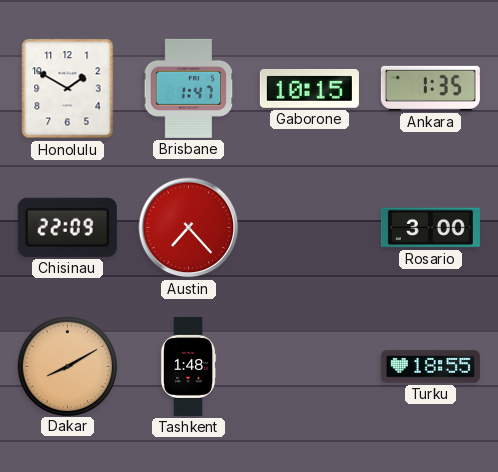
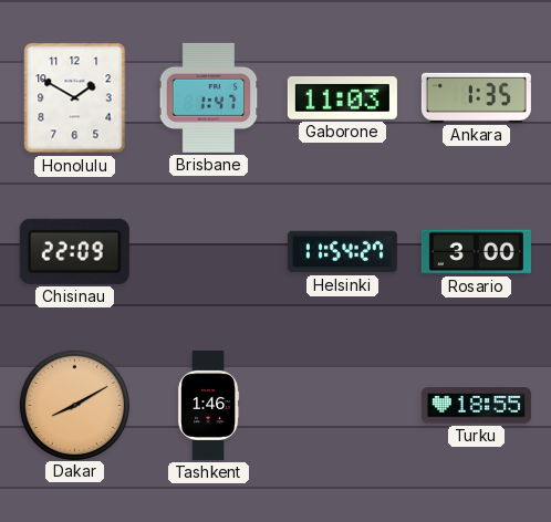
Gaborone: 10:15 -> 11:03 (342, 98)
Austin: 7:23 -> none (189, 228)
Helsinki: none -> 11:54 (342, 252)
Tashkent: 1:48 -> 1:46 (208, 405)
